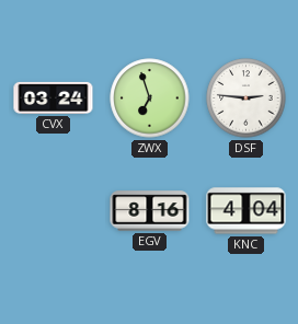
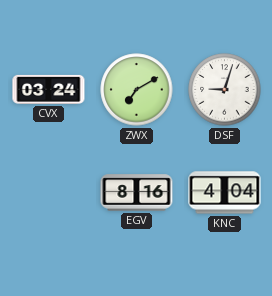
ZWX: 6:57 -> 7:10 (137, 90)
DSF: 2:46 -> 9:03 (225, 90)
